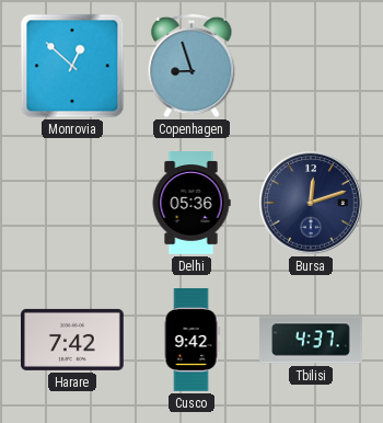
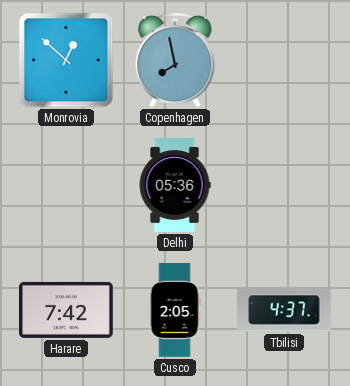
Copenhagen: 8:57 -> 7:58 (175, 60)
Bursa: 12:12 -> none (311, 203)
Cusco: 9:42 -> 2:05 (175, 310)
